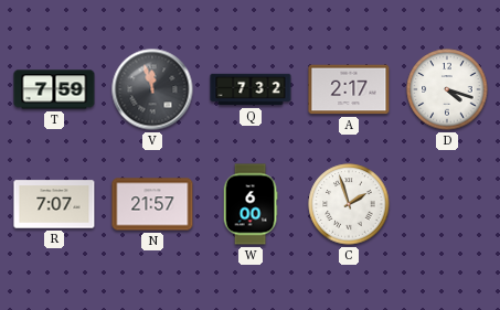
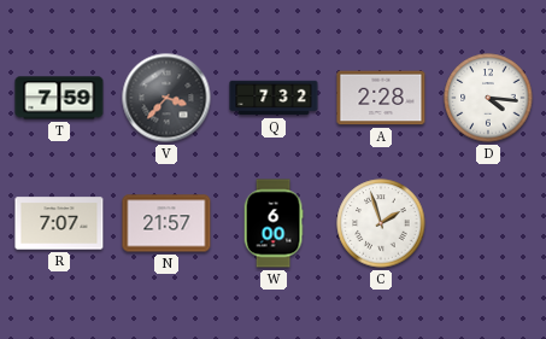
V: 11:57 -> 3:37 (166, 98)
A: 2:17 -> 2:28 (381, 98)
D: 4:18 -> 4:16 (488, 98)
